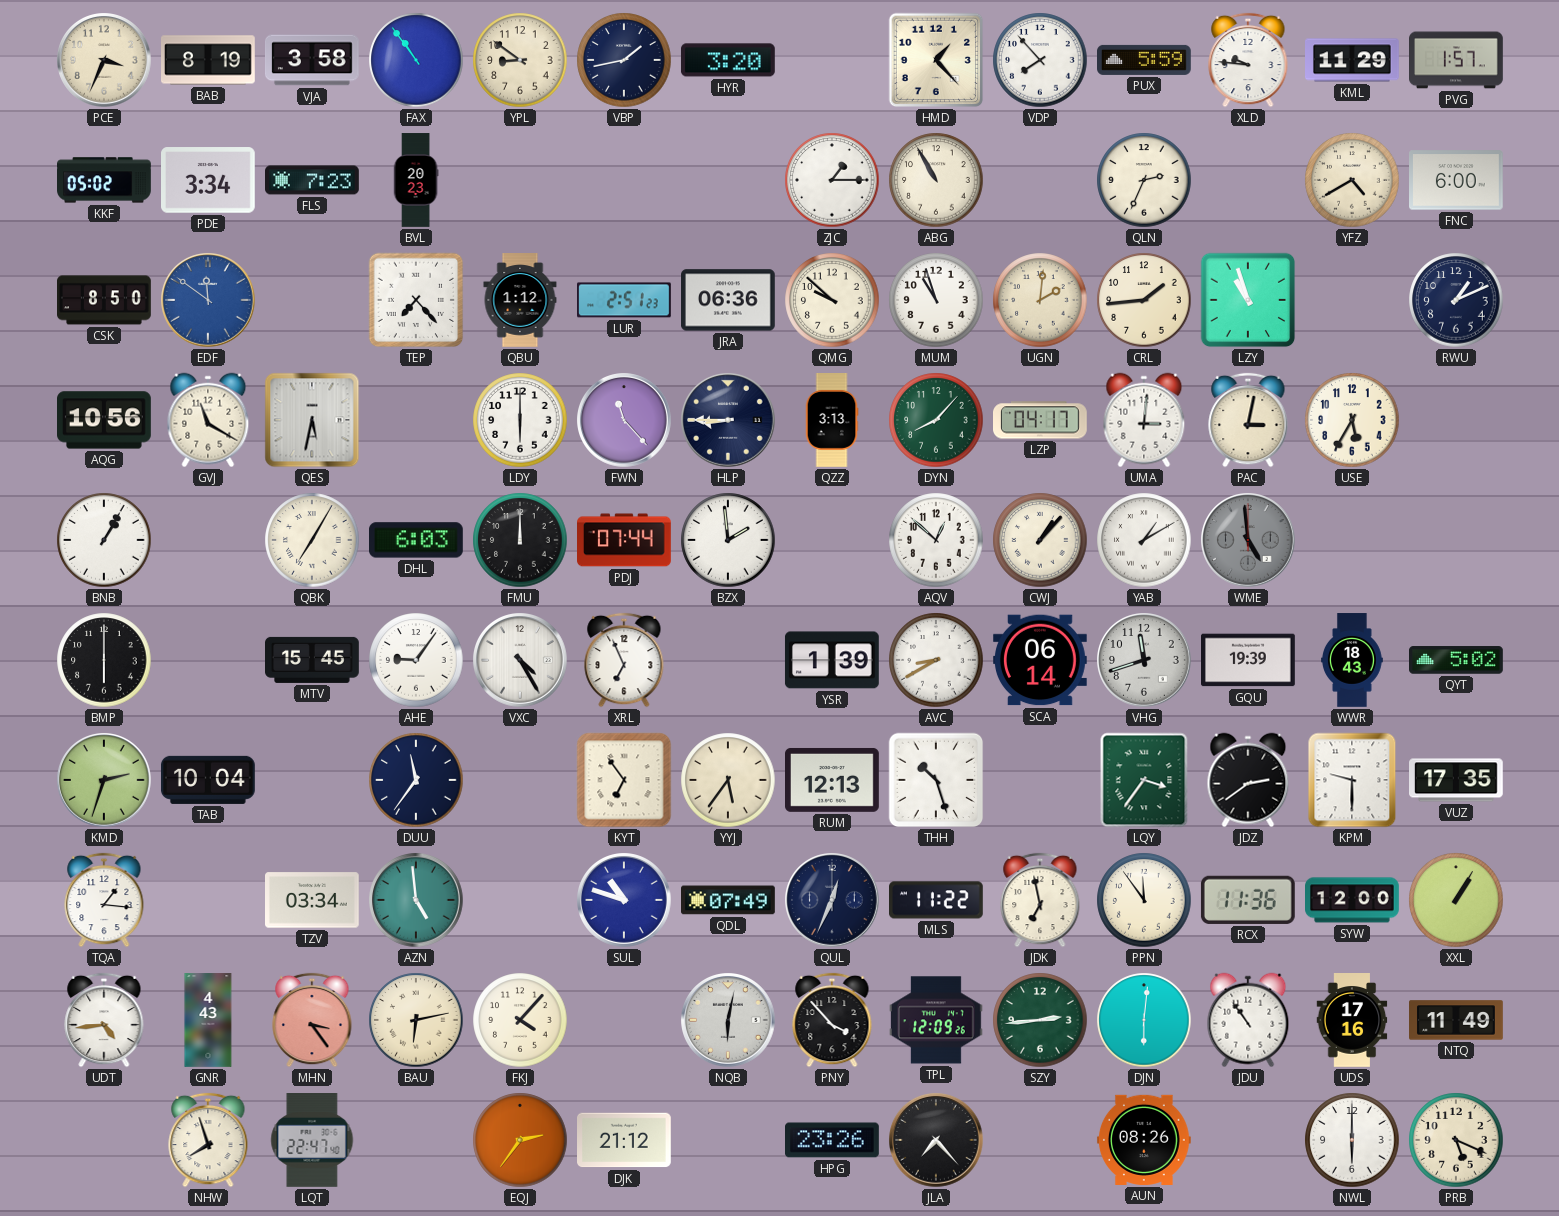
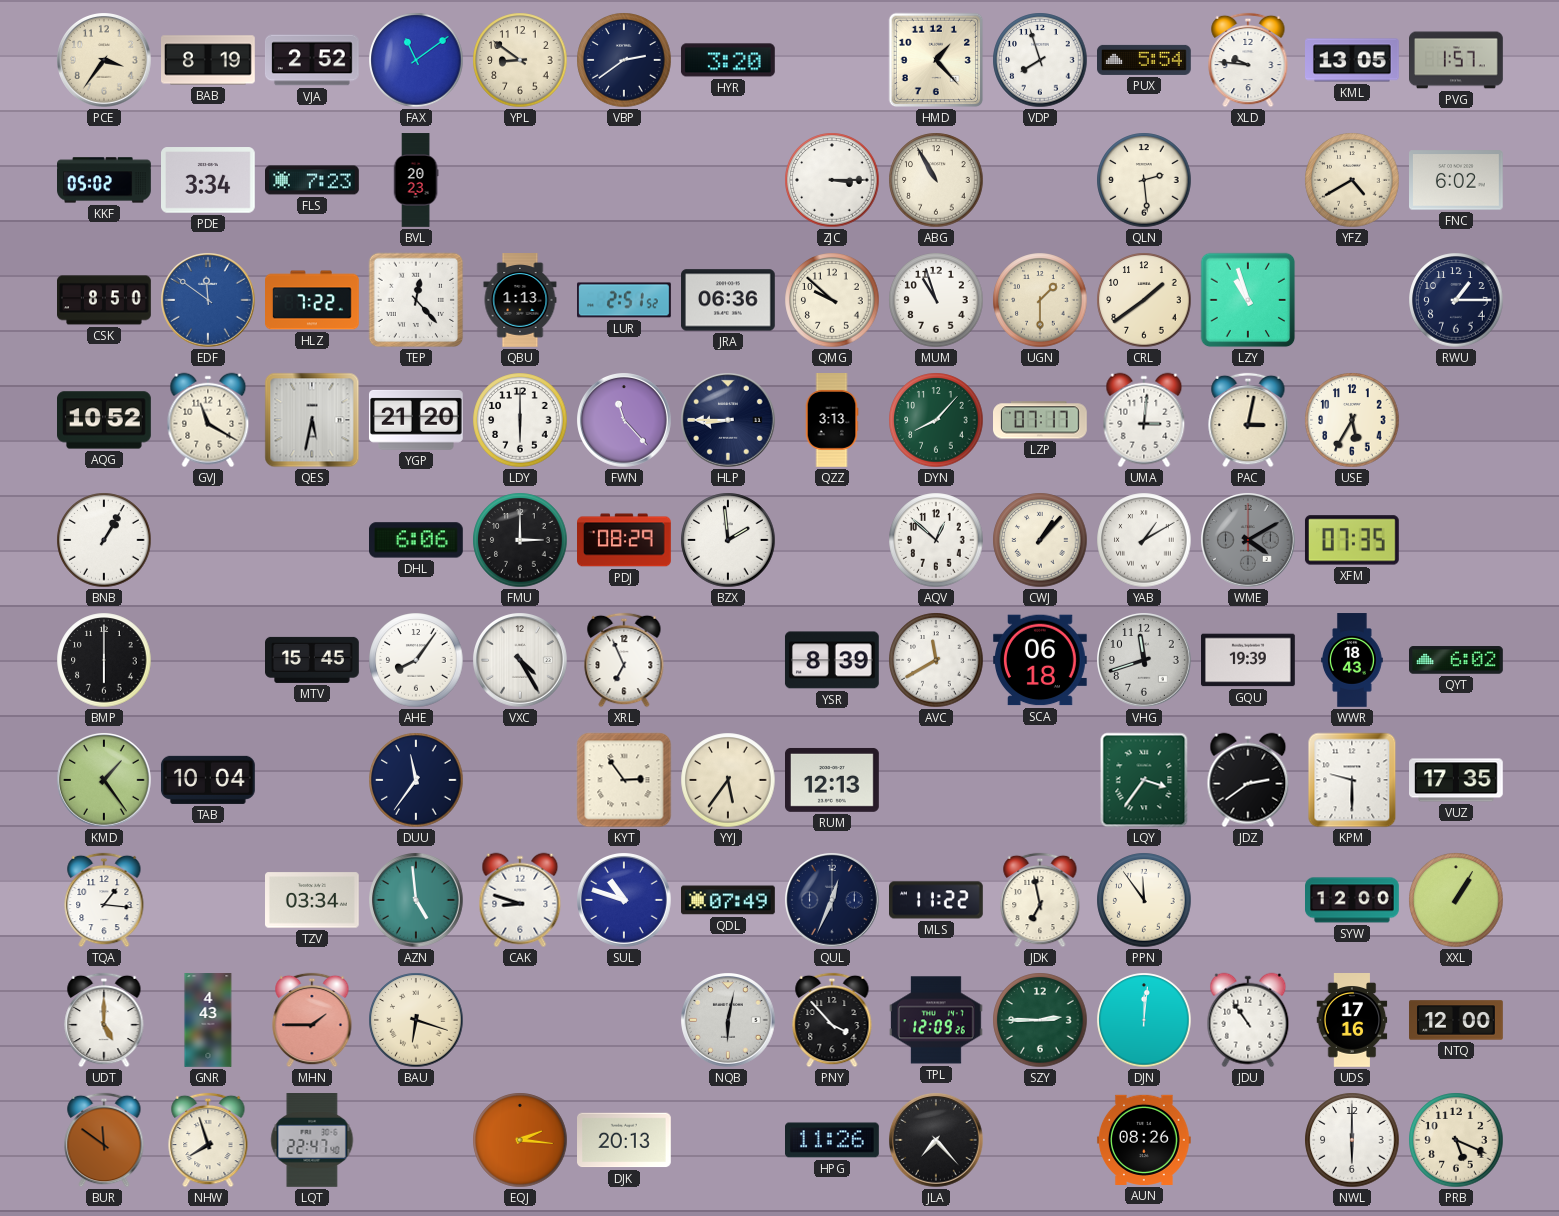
PCE: 3:34 -> 3:36 (104, 60)
VJA: 3:58 -> 2:52 (312, 60)
FAX: 10:54 -> 11:09 (416, 60)
VBP: 1:43 -> 2:39 (624, 60)
VDP: 7:53 -> 7:57 (1040, 60)
PUX: 5:59 -> 5:54 (1145, 60)
KML: 11:29 -> 13:05 (1353, 60)
ZJC: 1:15 -> 3:15 (832, 180)
QLN: 2:34 -> 2:29 (1144, 180)
FNC: 6:00 -> 6:02 (1457, 180)
HLZ: none -> 7:22 (313, 300)
TEP: 7:23 -> 12:23 (416, 300)
QBU: 1:12 -> 1:13 (520, 300)
LUR: 2:51:23 -> 2:51:52 (625, 300)
UGN: 2:01 -> 1:30 (1040, 300)
CRL: 1:44 -> 1:39 (1144, 300)
RWU: 1:11 -> 1:15 (1456, 300)
AQG: 10:56 -> 10:52 (105, 420)
YGP: none -> 21:20 (416, 420)
LZP: 04:17 -> 07:17 (1041, 420)
QBK: 7:05 -> none (312, 540)
DHL: 6:03 -> 6:06 (417, 540)
FMU: 12:00 -> 3:00 (520, 540)
PDJ: 07:44 -> 08:29 (625, 540)
WME: 4:59 -> 4:10 (1248, 540)
XFM: none -> 07:35 (1352, 540)
AHE: 9:06 -> 8:06 (416, 660)
YSR: 1:39 -> 8:39 (832, 660)
AVC: 8:40 -> 11:40 (936, 660)
SCA: 06:14 -> 06:18 (1041, 660)
QYT: 5:02 -> 6:02 (1457, 660)
KMD: 2:33 -> 1:24 (104, 780)
KYT: 6:54 -> 2:54 (624, 780)
THH: 10:27 -> none (936, 780)
CAK: none -> 8:48 (520, 900)
RCX: 11:36 -> none (1248, 900)
UDT: 4:44 -> 5:00 (104, 1020)
MHN: 3:24 -> 1:45 (312, 1020)
BAU: 6:13 -> 6:18 (416, 1020)
FKJ: 4:07 -> none (520, 1020)
SZY: 2:44 -> 2:45 (1040, 1020)
DJN: 6:01 -> 12:01 (1144, 1020)
NTQ: 11:49 -> 12:00 (1456, 1020)
BUR: none -> 11:51 (104, 1140)
EQJ: 2:36 -> 2:16 (520, 1140)
DJK: 21:12 -> 20:13 (625, 1140)
HPG: 23:26 -> 11:26 (833, 1140)
